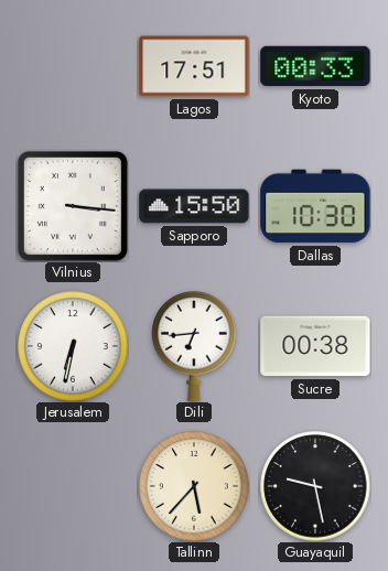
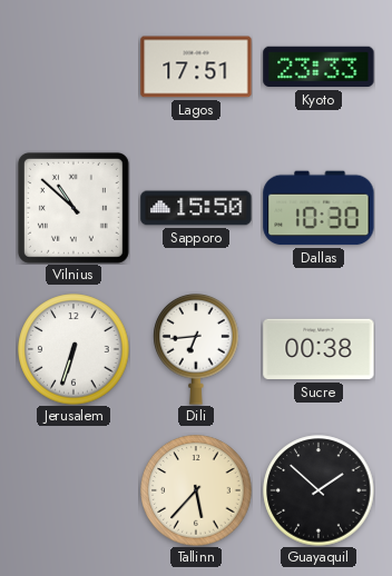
Kyoto: 00:33 -> 23:33 (318, 67)
Vilnius: 3:16 -> 10:52 (73, 208)
Jerusalem: 6:32 -> 6:33 (73, 349)
Guayaquil: 9:28 -> 1:52 (318, 490)
